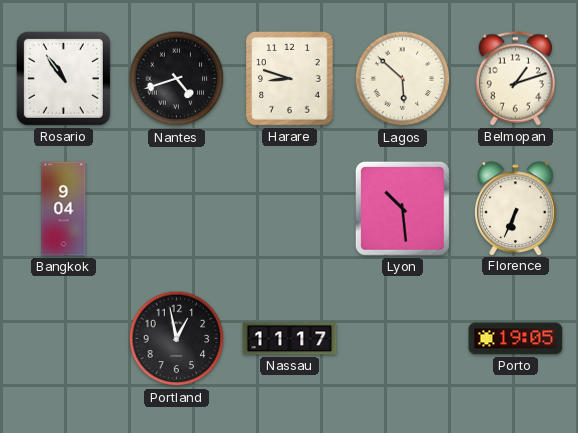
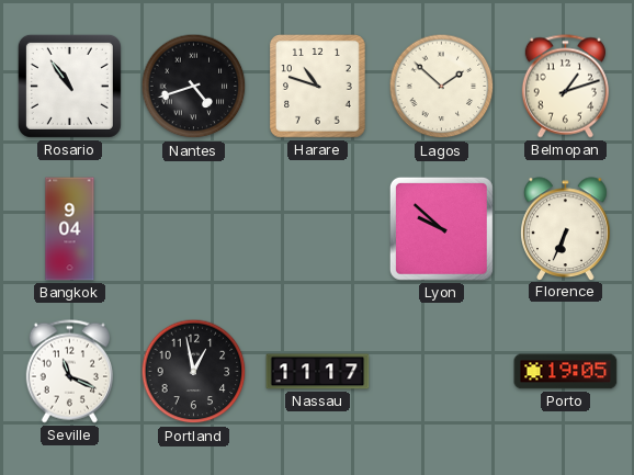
Harare: 8:48 -> 10:48 (318, 87)
Lagos: 5:52 -> 1:52 (442, 87)
Lyon: 10:29 -> 9:52 (441, 228)
Seville: none -> 11:19 (69, 372)
